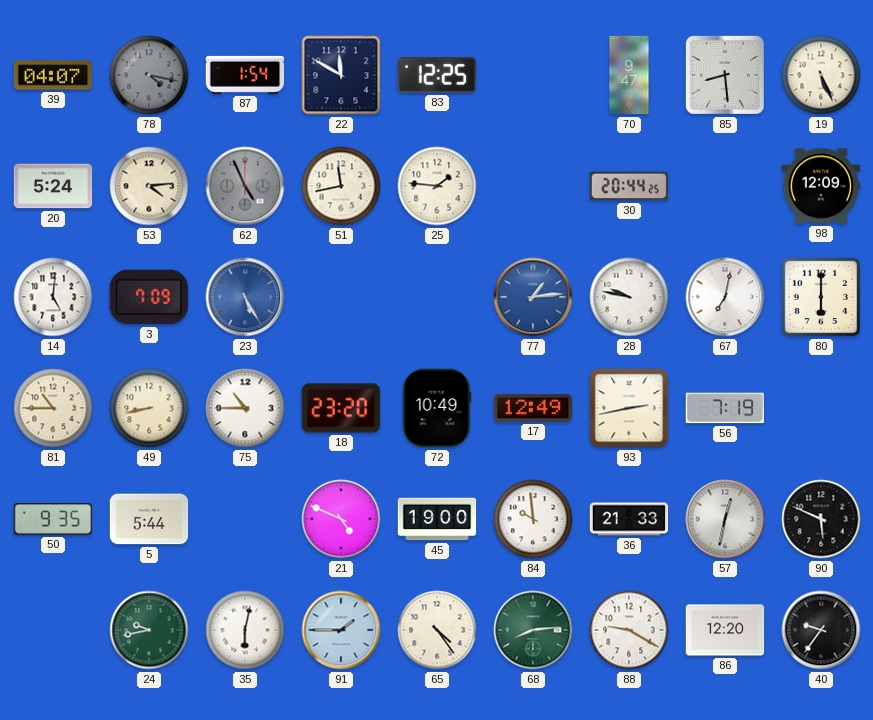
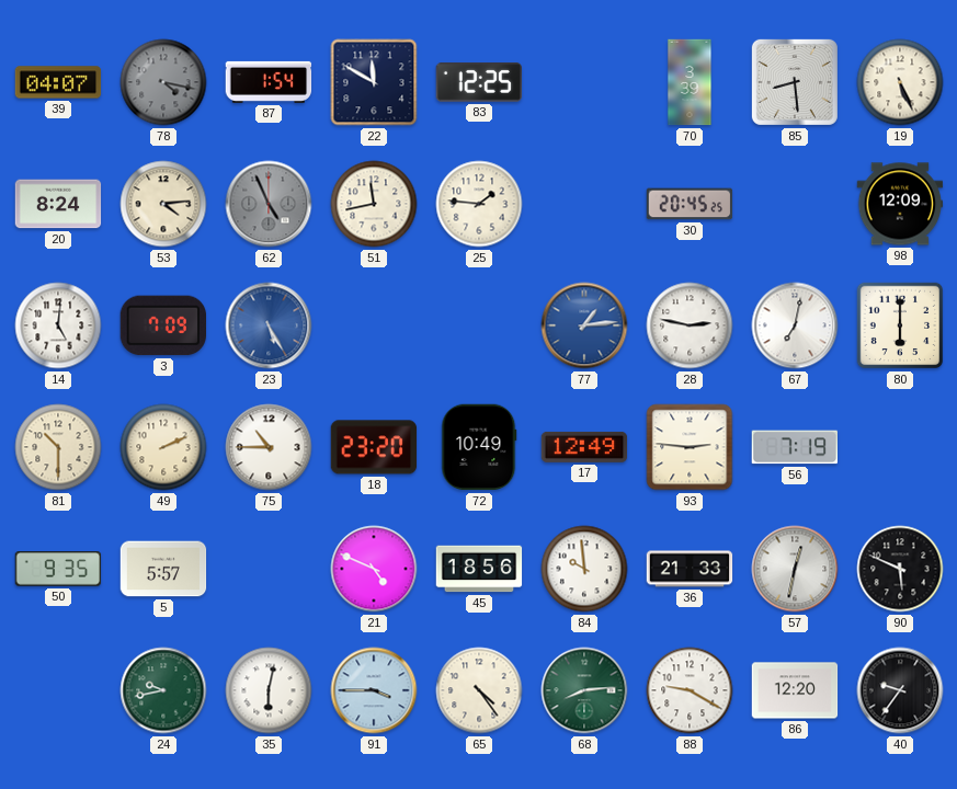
70: 9:47 -> 3:39 (690, 82)
20: 5:24 -> 8:24 (58, 204)
30: 20:44 -> 20:45 (690, 204)
28: 9:47 -> 2:47 (690, 325)
81: 10:45 -> 10:30 (58, 447)
49: 8:43 -> 2:11 (163, 447)
93: 2:43 -> 2:46 (690, 447)
5: 5:44 -> 5:57 (163, 569)
45: 19:00 -> 18:56 (479, 569)
91: 1:45 -> 3:45 (374, 690)
